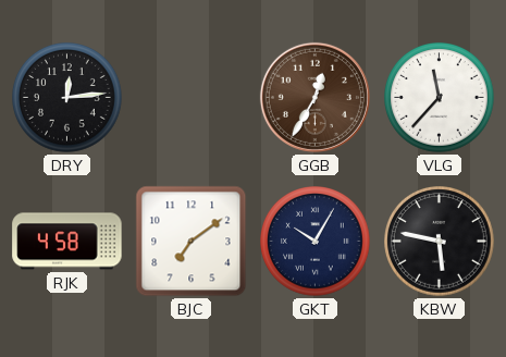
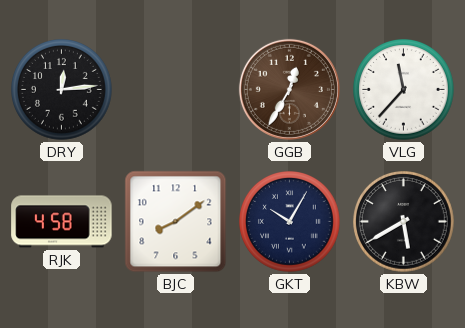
BJC: 7:09 -> 8:09 (176, 222)
KBW: 5:47 -> 5:40 (404, 222)
